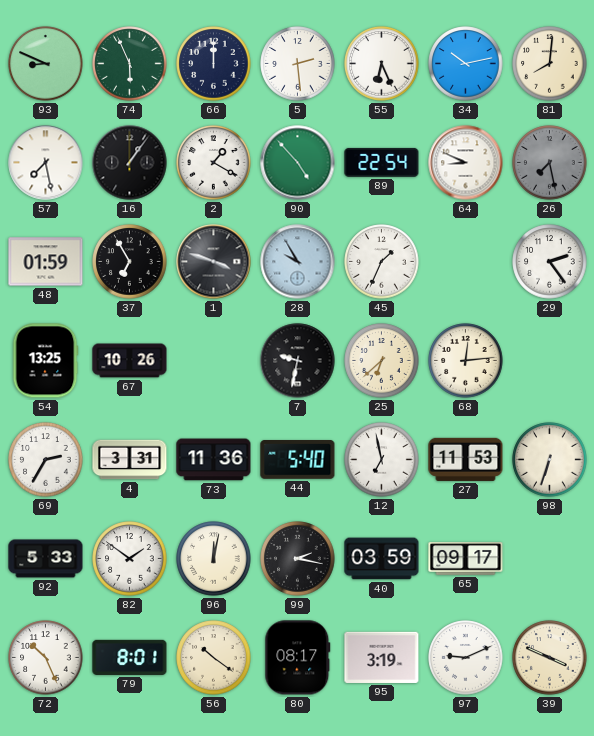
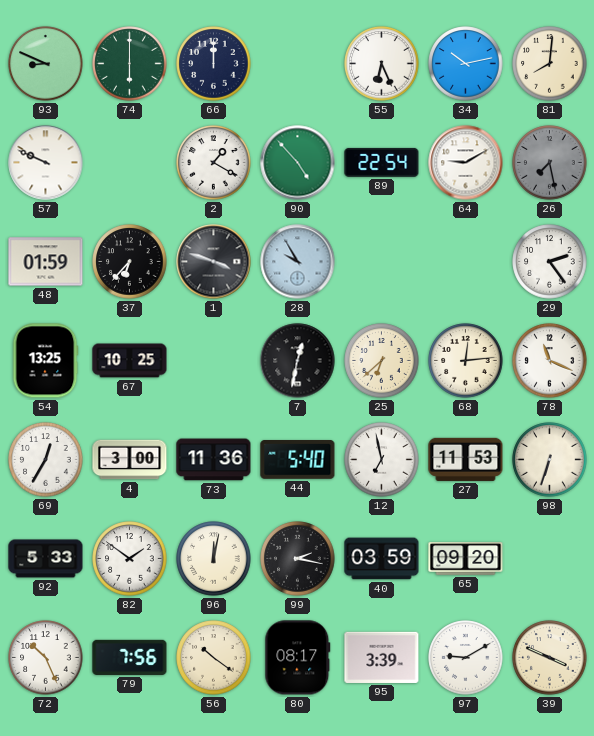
74: 5:56 -> 6:00 (130, 64)
5: 2:29 -> none (298, 64)
57: 7:28 -> 9:49 (46, 163)
16: 1:06 -> none (130, 163)
64: 8:49 -> 9:10 (466, 163)
37: 6:55 -> 6:37 (130, 262)
45: 1:34 -> none (382, 262)
67: 10:26 -> 10:25 (130, 361)
7: 9:32 -> 12:32 (298, 361)
78: none -> 11:19 (550, 361)
69: 2:35 -> 12:35 (46, 460)
4: 3:31 -> 3:00 (130, 460)
65: 09:17 -> 09:20 (466, 559)
79: 8:01 -> 7:56 (130, 657)
95: 3:19 -> 3:39 (382, 657)
97: 9:11 -> 9:10 (466, 658)
